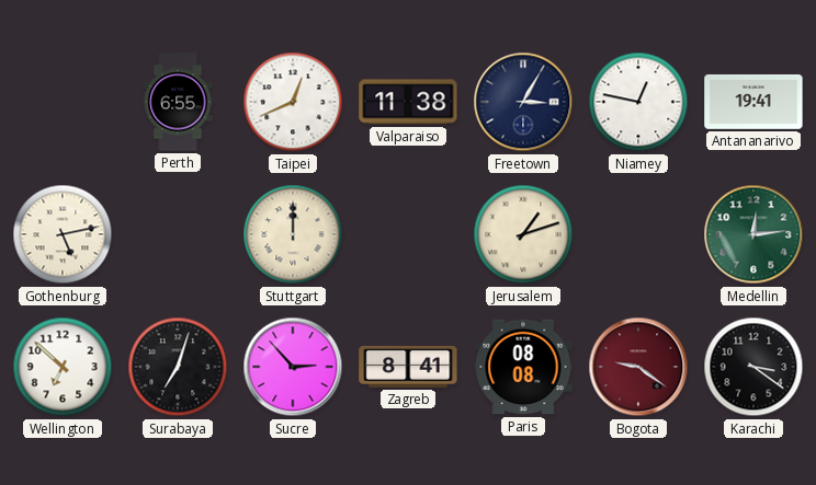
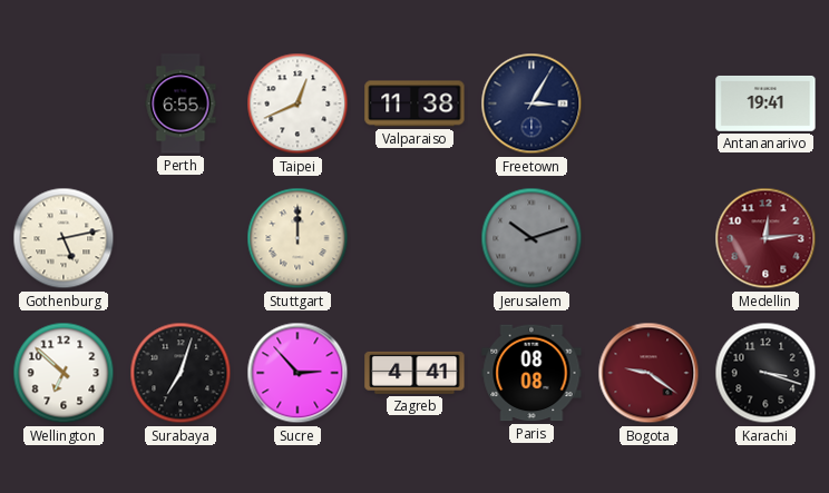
Niamey: 12:47 -> none (638, 102)
Jerusalem: 1:12 -> 10:12 (531, 238)
Jerusalem dial: cream -> grey (531, 238)
Medellin dial: green -> burgundy (765, 238)
Zagreb: 8:41 -> 4:41 (414, 373)
Karachi: 3:21 -> 3:18 (765, 373)
